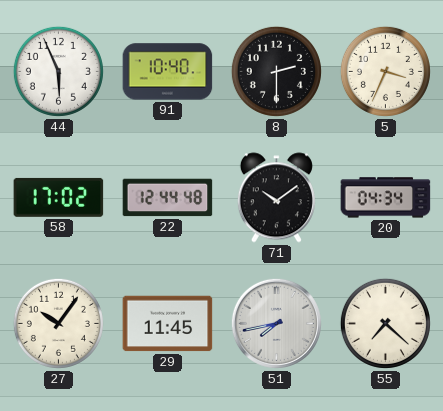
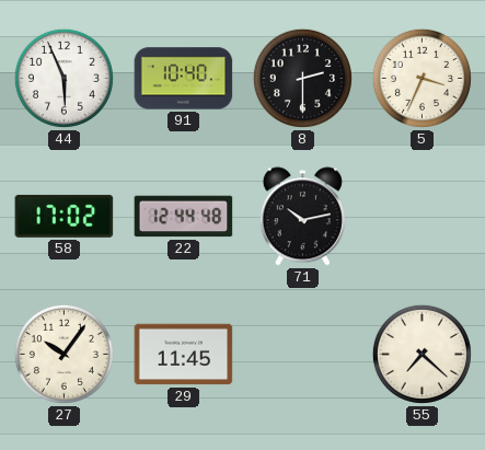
71: 10:09 -> 10:13 (302, 217)
20: 04:34 -> none (386, 198)
51: 7:43 -> none (276, 323)
